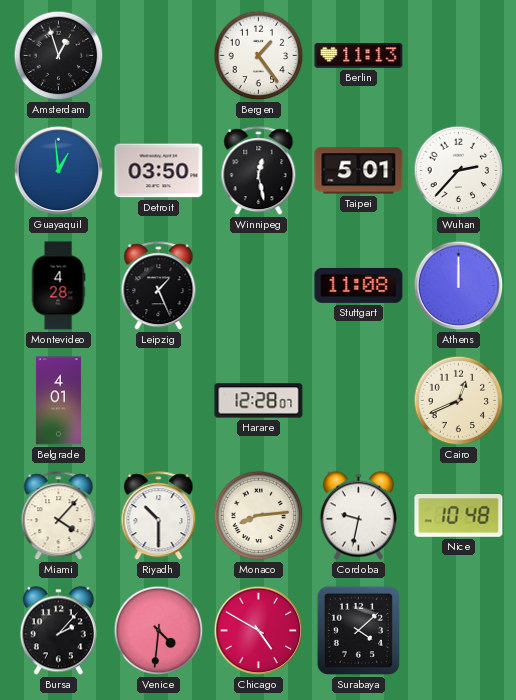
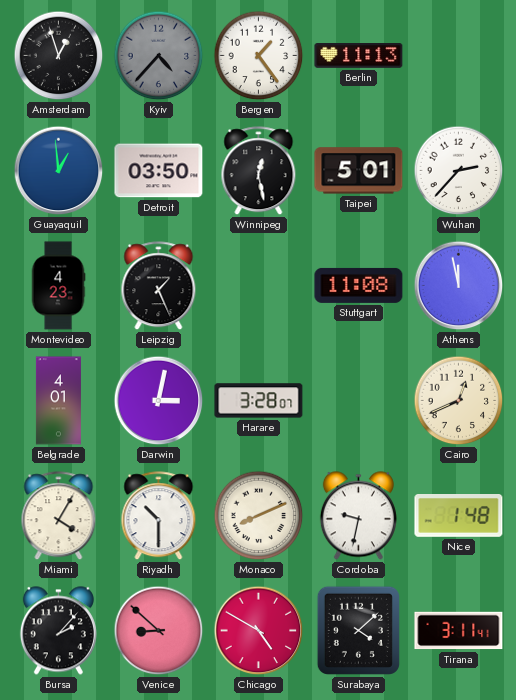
Kyiv: none -> 4:37 (159, 56)
Montevideo: 4:28 -> 4:23 (58, 286)
Athens: 12:00 -> 11:58 (459, 286)
Darwin: none -> 3:02 (159, 401)
Harare: 12:28 -> 3:28 (259, 401)
Miami: 4:07 -> 4:05 (59, 516)
Monaco: 8:14 -> 8:11 (259, 516)
Nice: 10:48 -> 1:48 (459, 516)
Venice: 4:31 -> 8:52 (159, 631)
Tirana: none -> 3:11 (459, 631)
